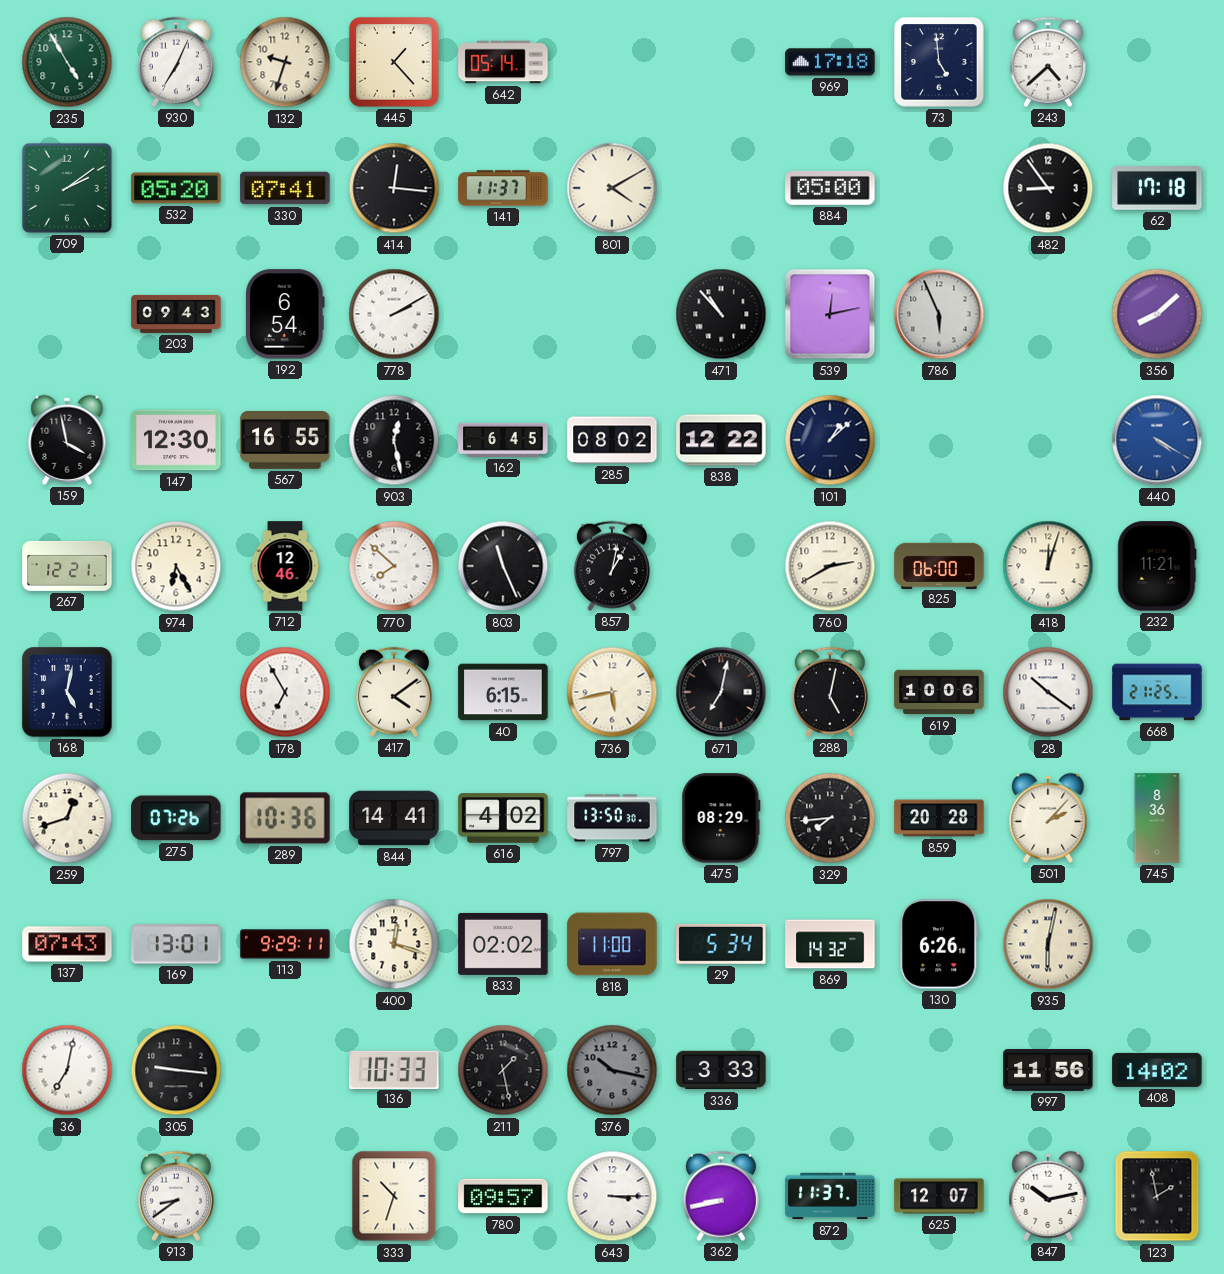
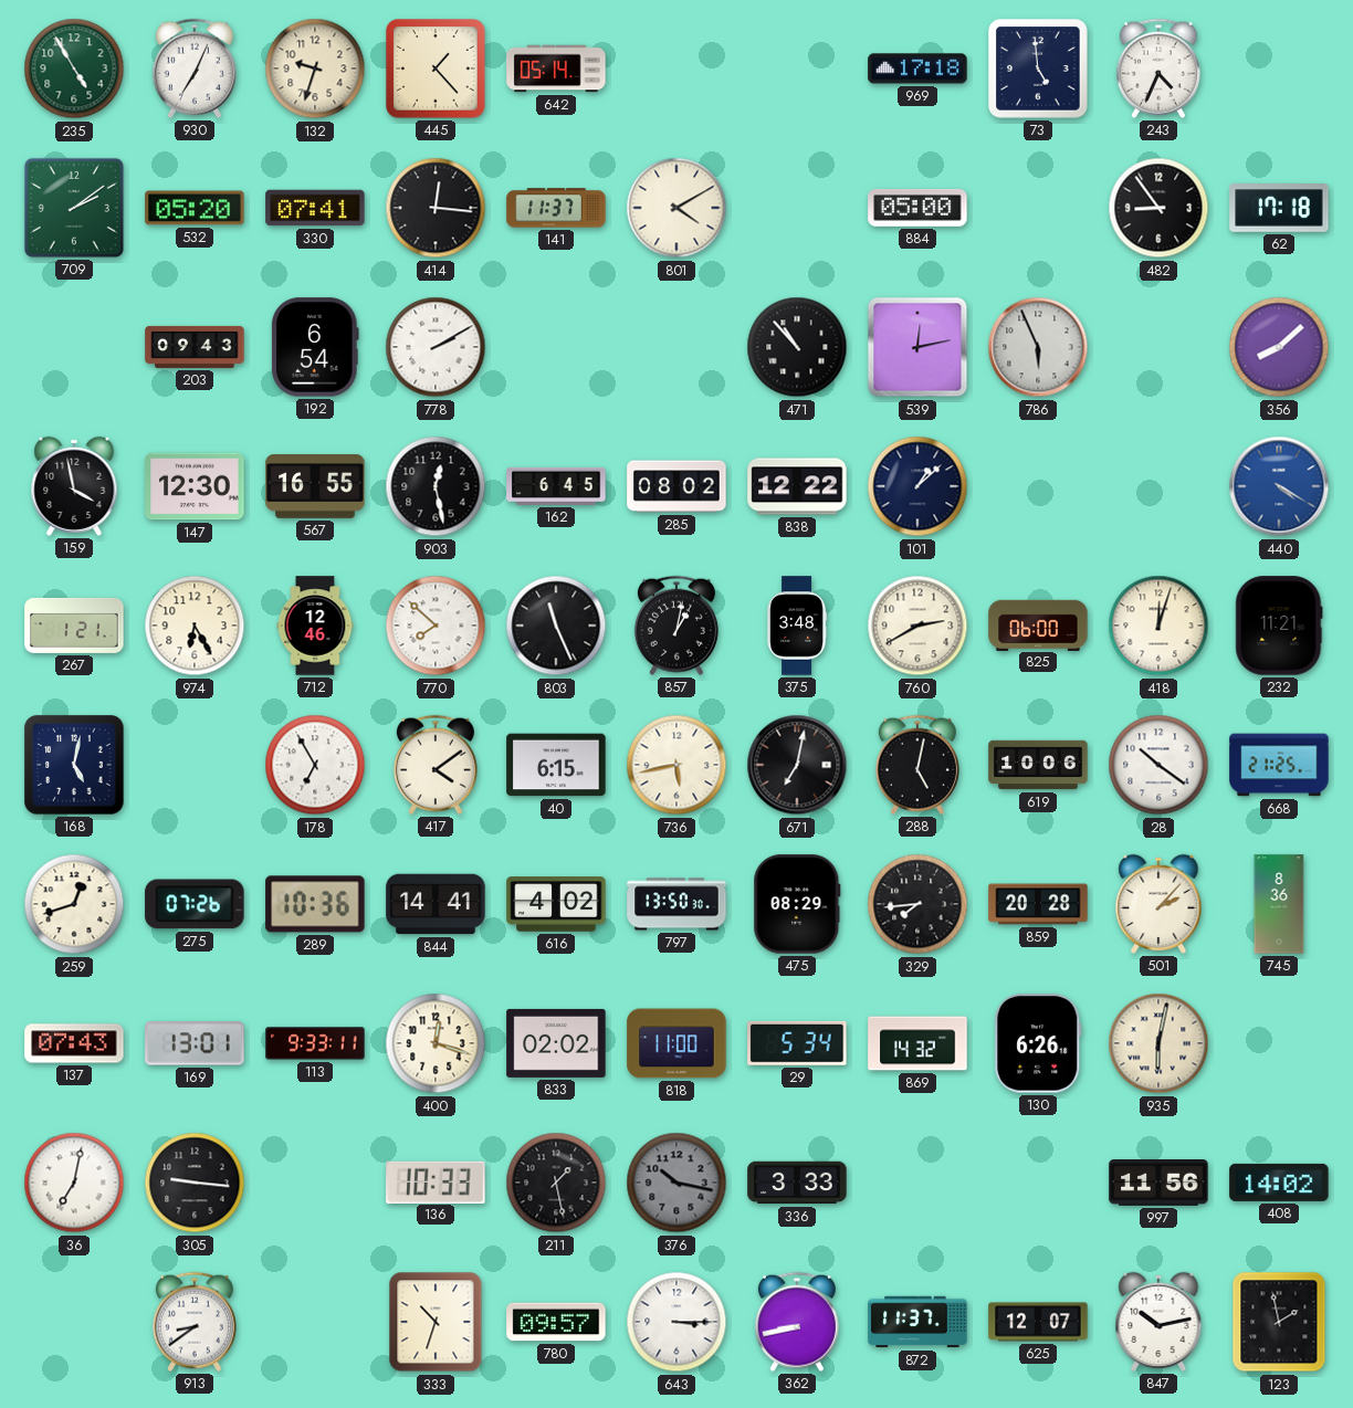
243: 4:38 -> 4:34 (1158, 69)
267: 12:21 -> 1:21 (74, 626)
375: none -> 3:48 (796, 626)
113: 9:29 -> 9:33 (315, 1043)
